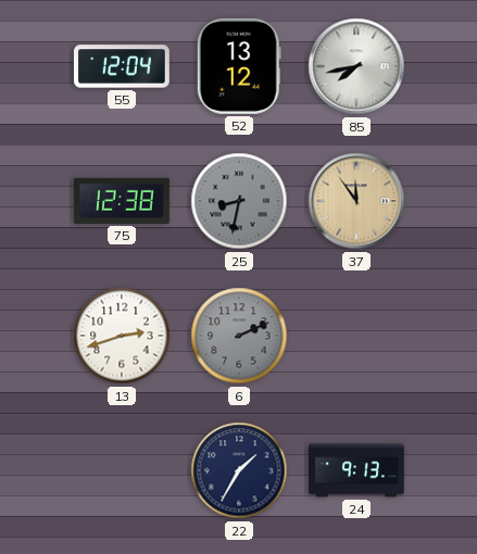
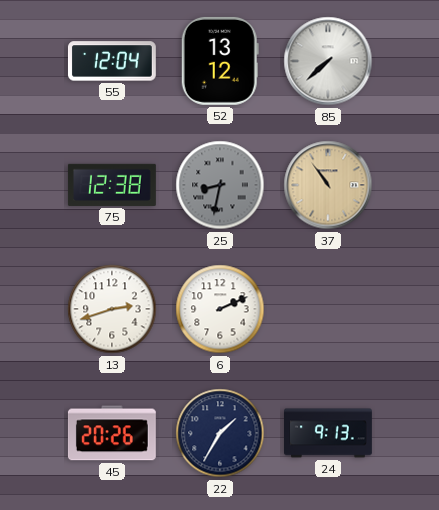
85: 7:43 -> 7:38 (328, 61)
37: 11:54 -> 10:54 (328, 185)
6 dial: grey -> white (220, 309)
45: none -> 20:26 (112, 433)
